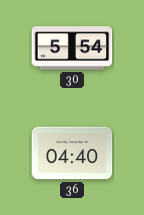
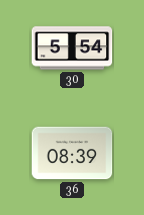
36: 04:40 -> 08:39 (72, 153)
